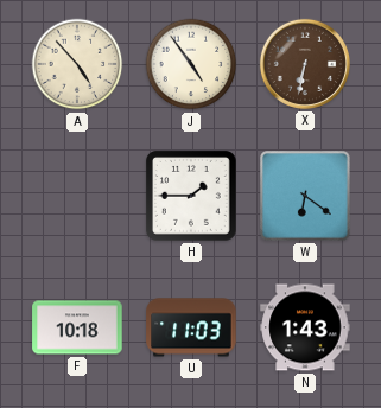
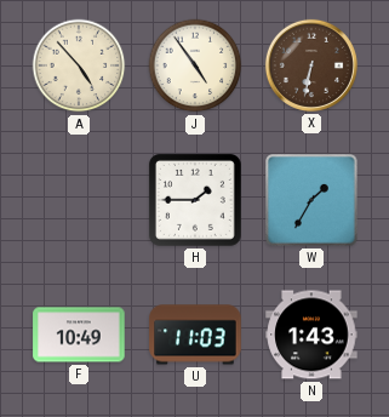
W: 6:21 -> 1:35 (311, 200)
F: 10:18 -> 10:49 (79, 335)
